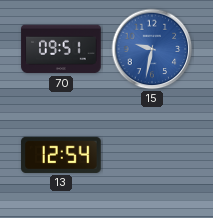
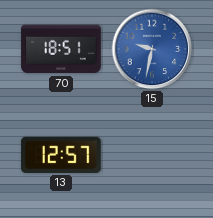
70: 09:51 -> 18:51 (61, 49)
13: 12:54 -> 12:57 (61, 155)
